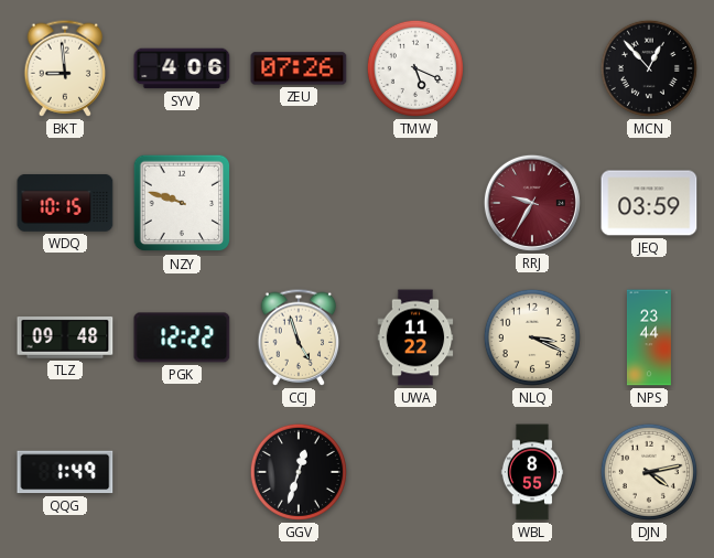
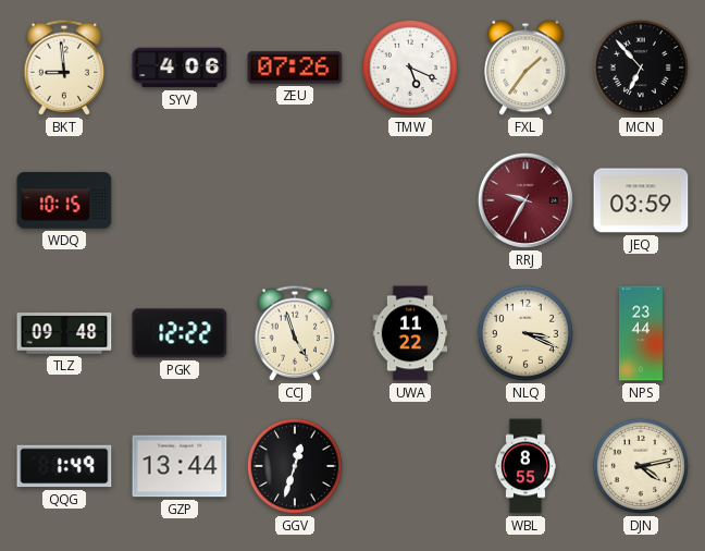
FXL: none -> 1:36 (525, 68)
MCN: 12:53 -> 6:53 (641, 68)
NZY: 9:48 -> none (182, 203)
GZP: none -> 13:44 (180, 466)
